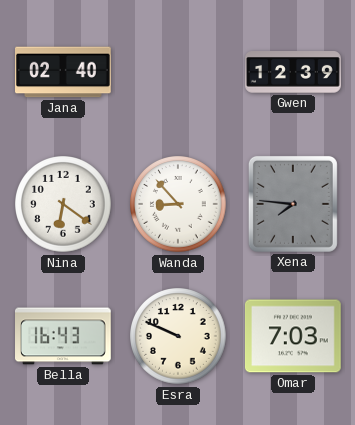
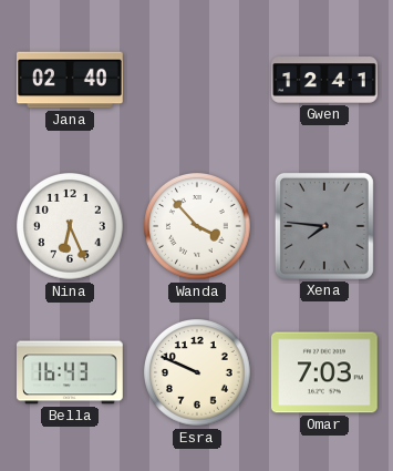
Gwen: 12:39 -> 12:41 (324, 81)
Nina: 6:21 -> 6:26 (70, 226)
Wanda: 8:53 -> 3:53 (197, 226)
